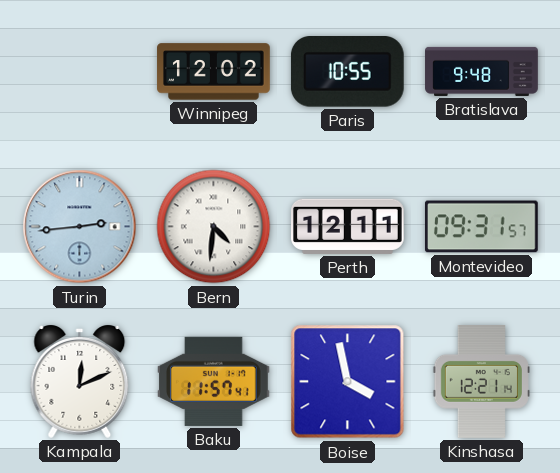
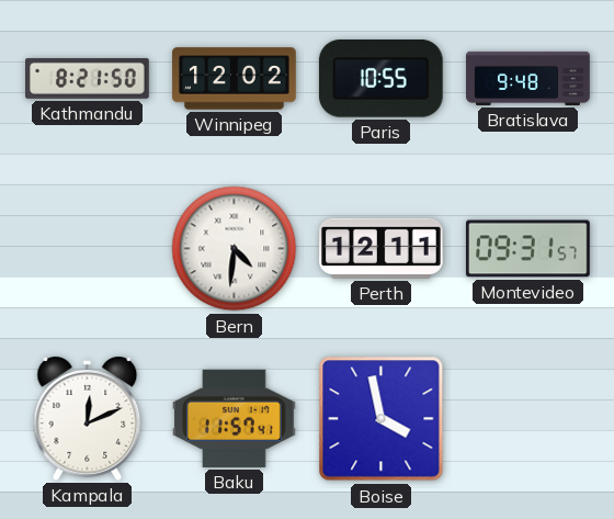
Kathmandu: none -> 8:21 (88, 78)
Turin: 2:44 -> none (80, 227)
Kinshasa: 12:21 -> none (481, 382)
